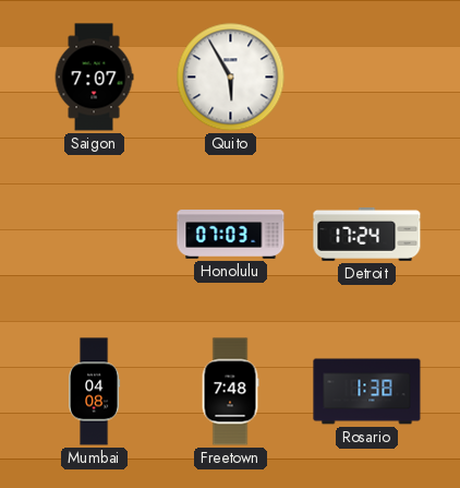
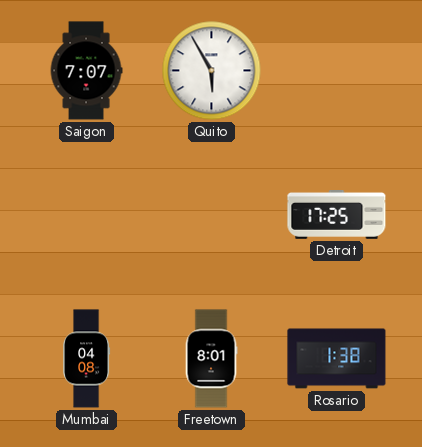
Honolulu: 07:03 -> none (231, 235)
Detroit: 17:24 -> 17:25 (337, 215)
Freetown: 7:48 -> 8:01 (211, 359)
